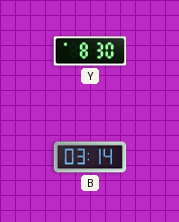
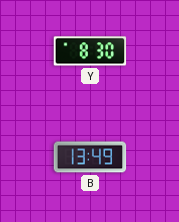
B: 03:14 -> 13:49 (90, 157)
